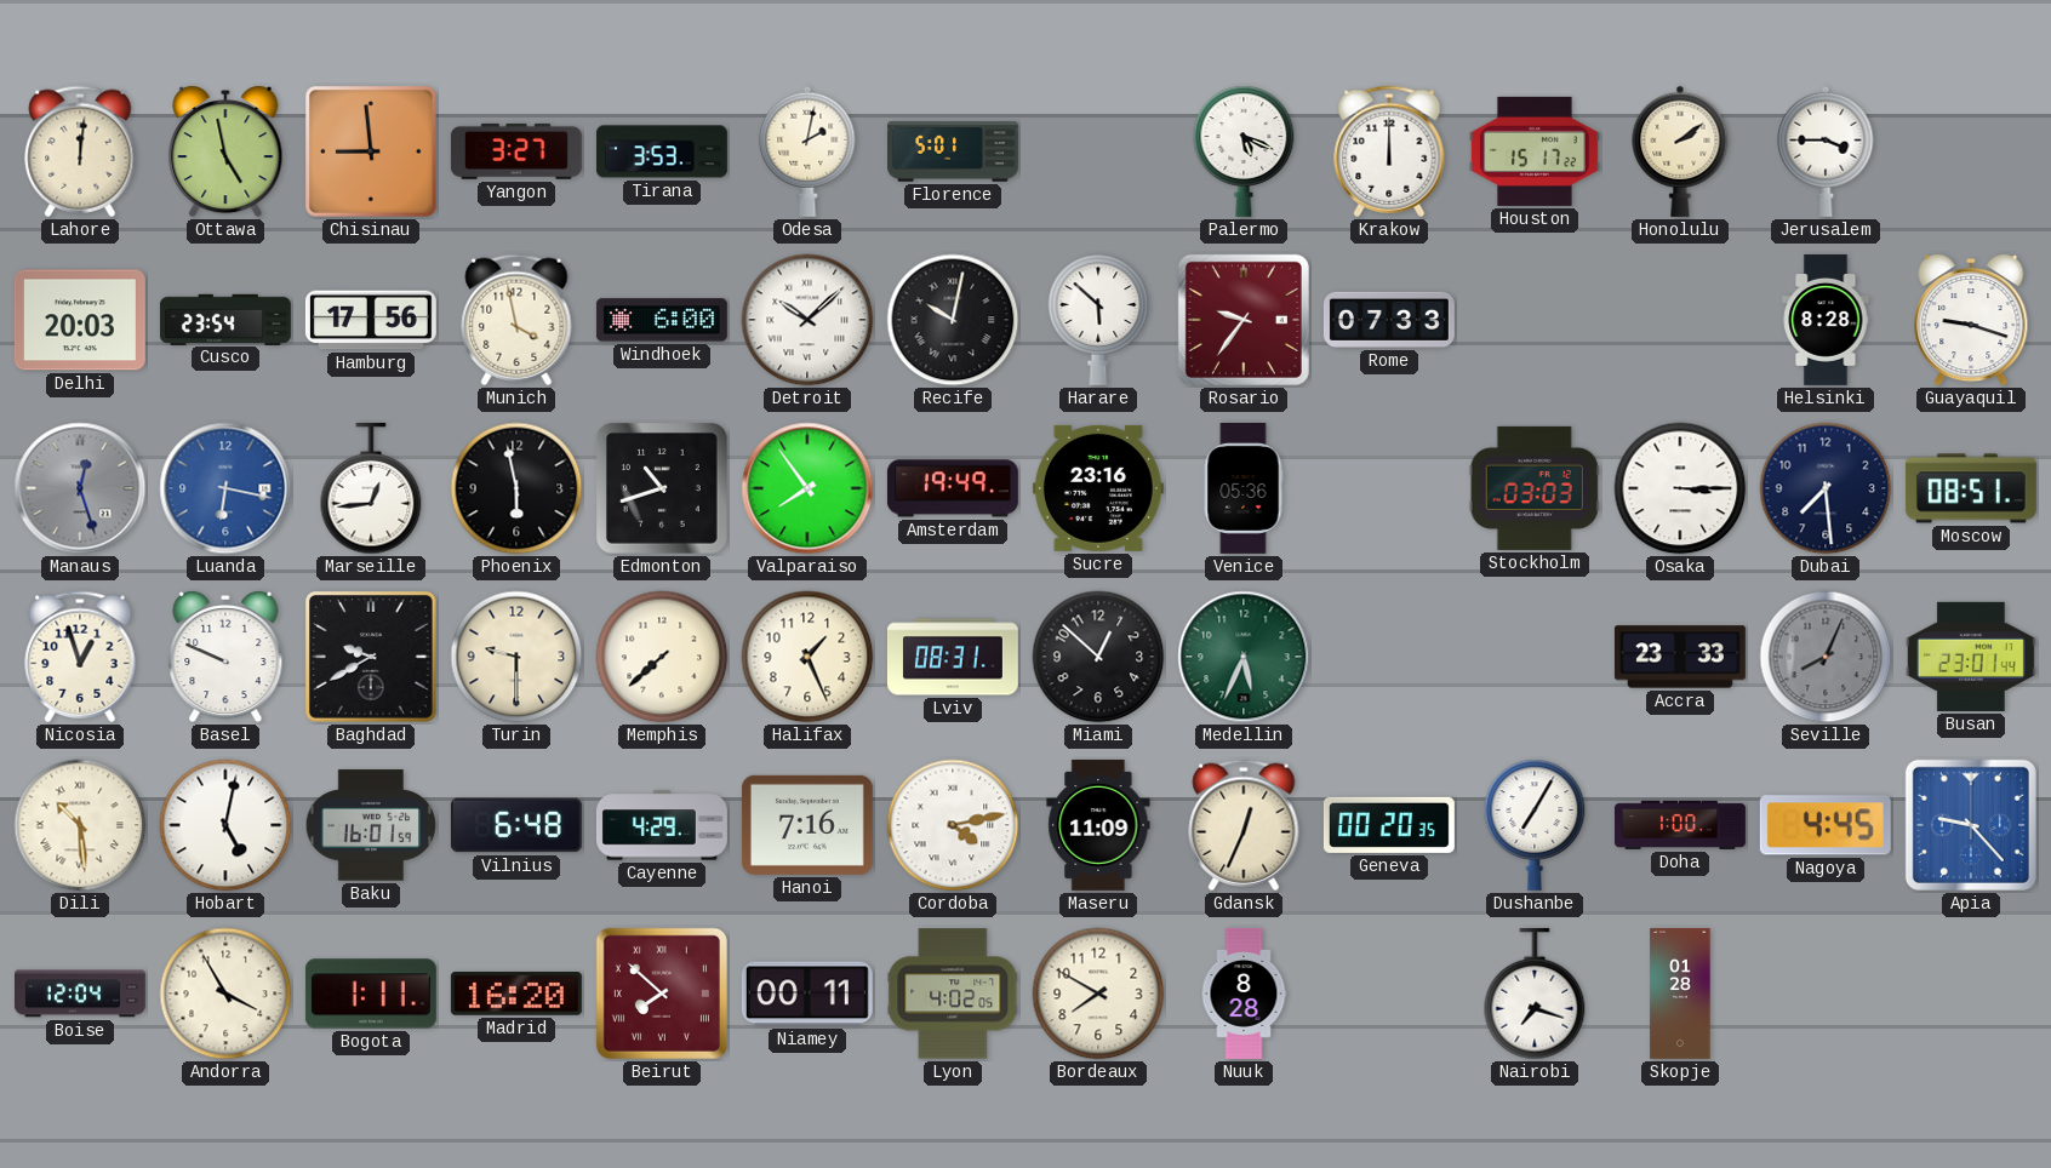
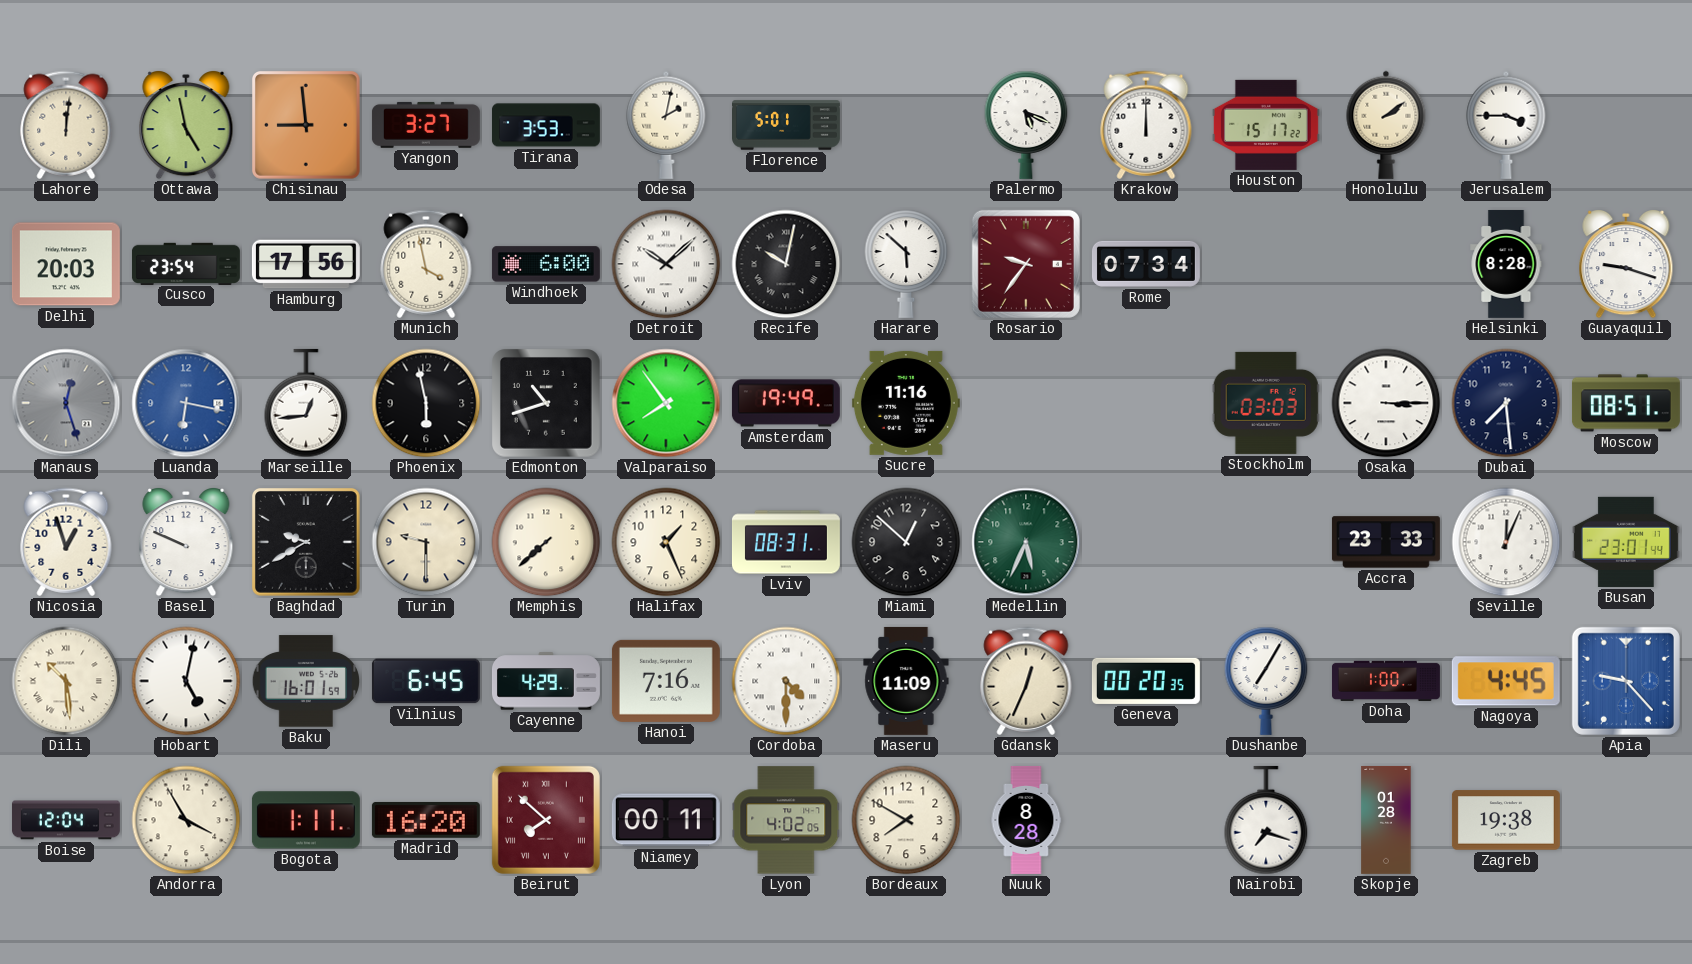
Rome: 07:33 -> 07:34 (1146, 264)
Sucre: 23:16 -> 11:16 (906, 403)
Venice: 05:36 -> none (1244, 488)
Seville: 8:04 -> 12:04 (1506, 542)
Seville dial: grey -> white (1506, 542)
Vilnius: 6:48 -> 6:45 (426, 681)
Cordoba: 4:13 -> 4:30 (786, 681)
Zagreb: none -> 19:38 (1506, 820)
